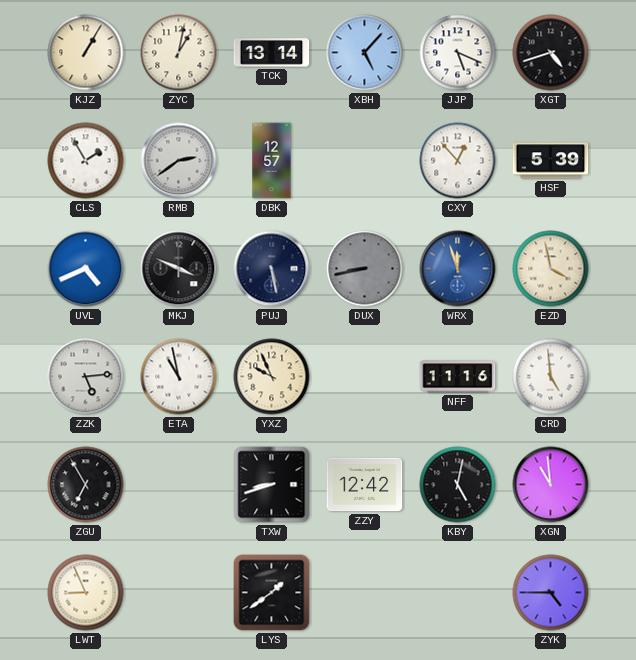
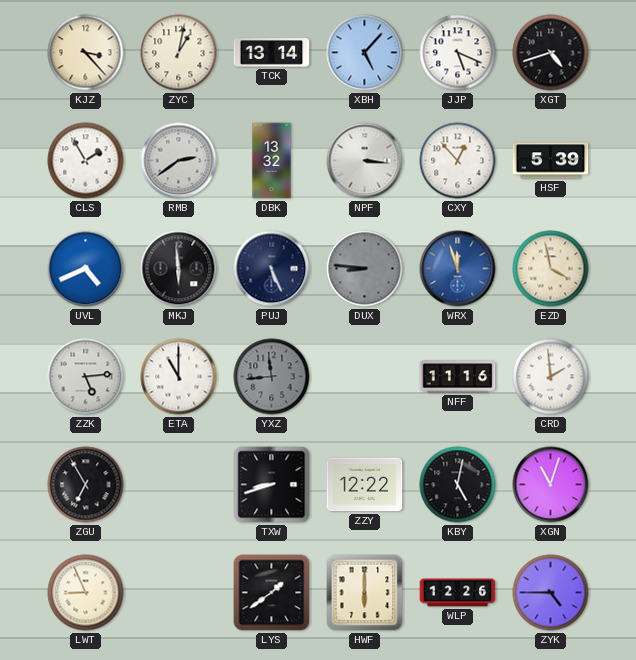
KJZ: 1:05 -> 3:23 (86, 53)
DBK: 12:57 -> 13:32 (272, 161)
NPF: none -> 3:16 (365, 161)
MKJ: 3:49 -> 5:59 (179, 269)
PUJ: 5:28 -> 5:26 (272, 269)
DUX: 8:43 -> 8:46 (365, 269)
ETA: 10:58 -> 11:00 (179, 377)
YXZ: 9:56 -> 11:44 (272, 377)
YXZ dial: cream -> grey (272, 377)
CRD: 4:59 -> 1:59 (551, 377)
ZZY: 12:42 -> 12:22 (365, 485)
XGN: 10:59 -> 11:03 (551, 485)
HWF: none -> 6:00 (365, 593)
WLP: none -> 12:26 (458, 593)
